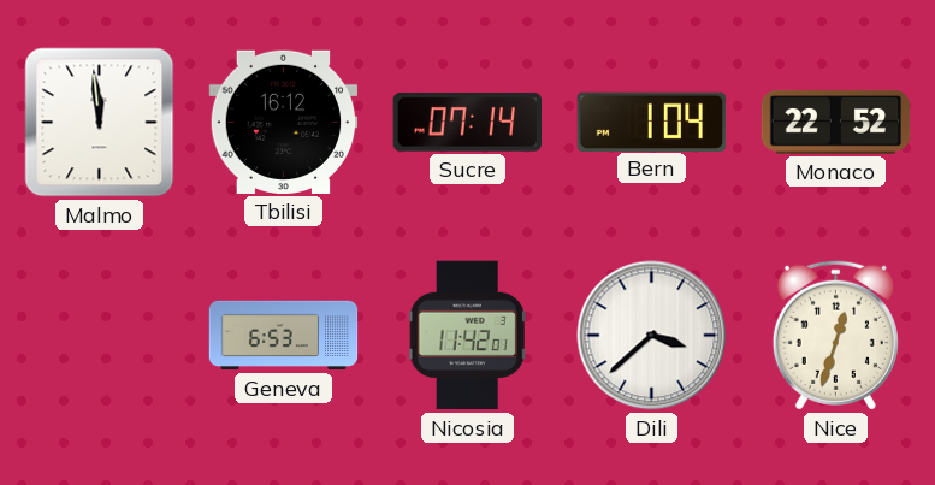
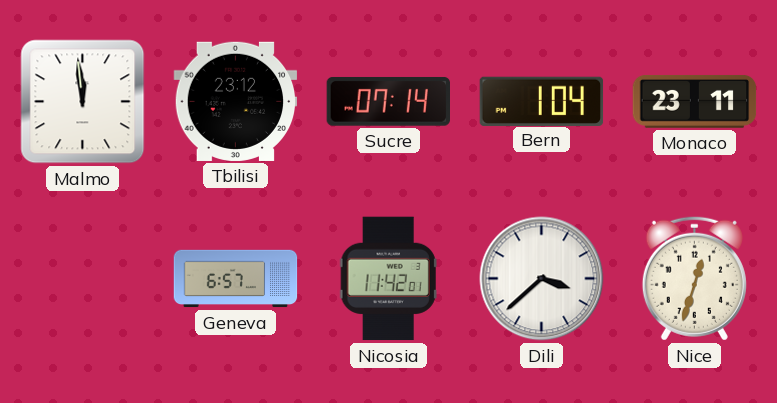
Tbilisi: 16:12 -> 23:12 (236, 101)
Monaco: 22:52 -> 23:11 (695, 102)
Geneva: 6:53 -> 6:57 (236, 279)
